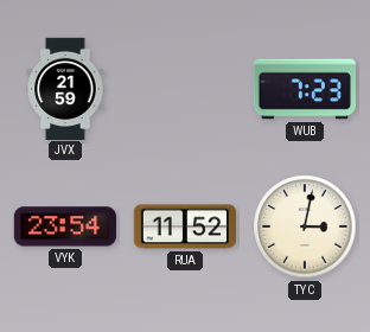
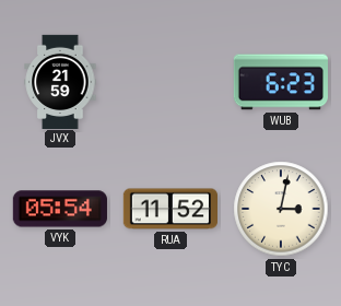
WUB: 7:23 -> 6:23 (281, 82)
VYK: 23:54 -> 05:54 (60, 209)
